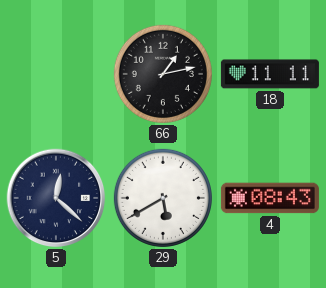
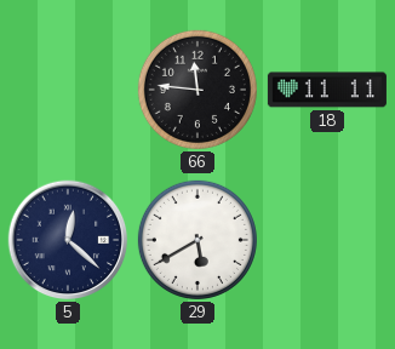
66: 1:13 -> 11:46 (198, 90)
4: 08:43 -> none (270, 198)
